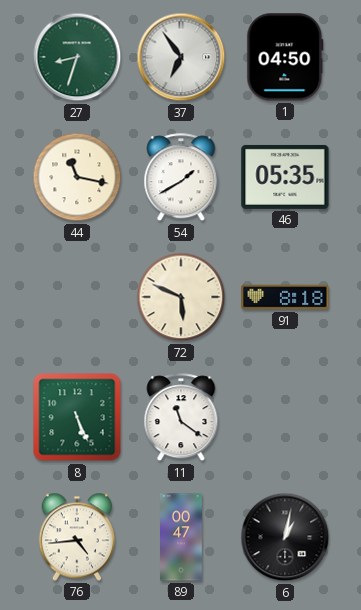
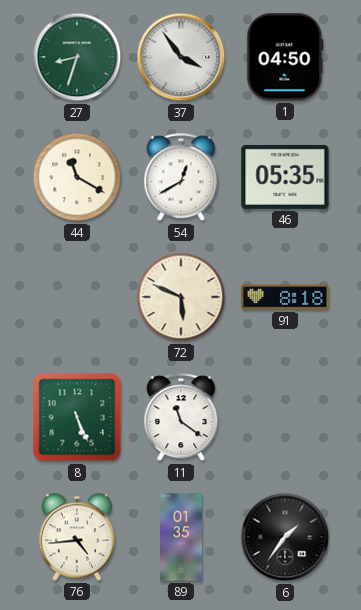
37: 6:54 -> 3:54 (181, 57)
44: 11:17 -> 11:20 (77, 177)
54: 1:40 -> 12:40 (181, 178)
89: 00:47 -> 01:35 (181, 537)
6: 1:02 -> 1:36 (285, 537)
